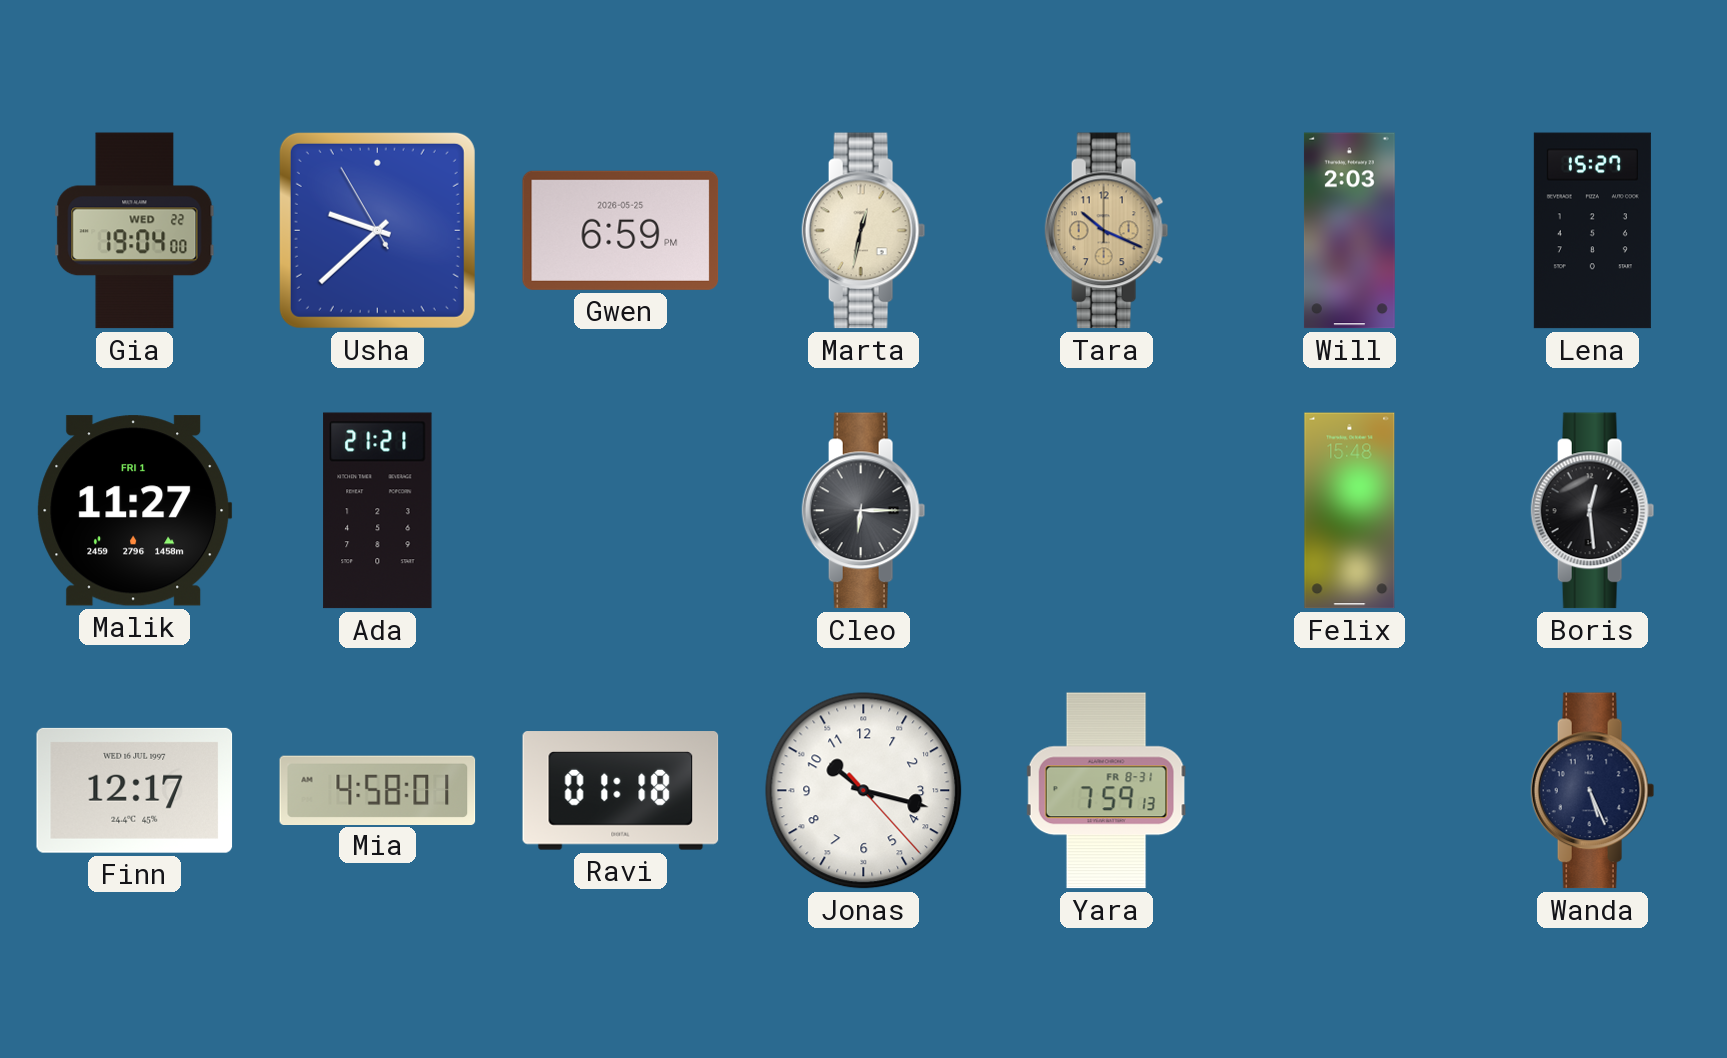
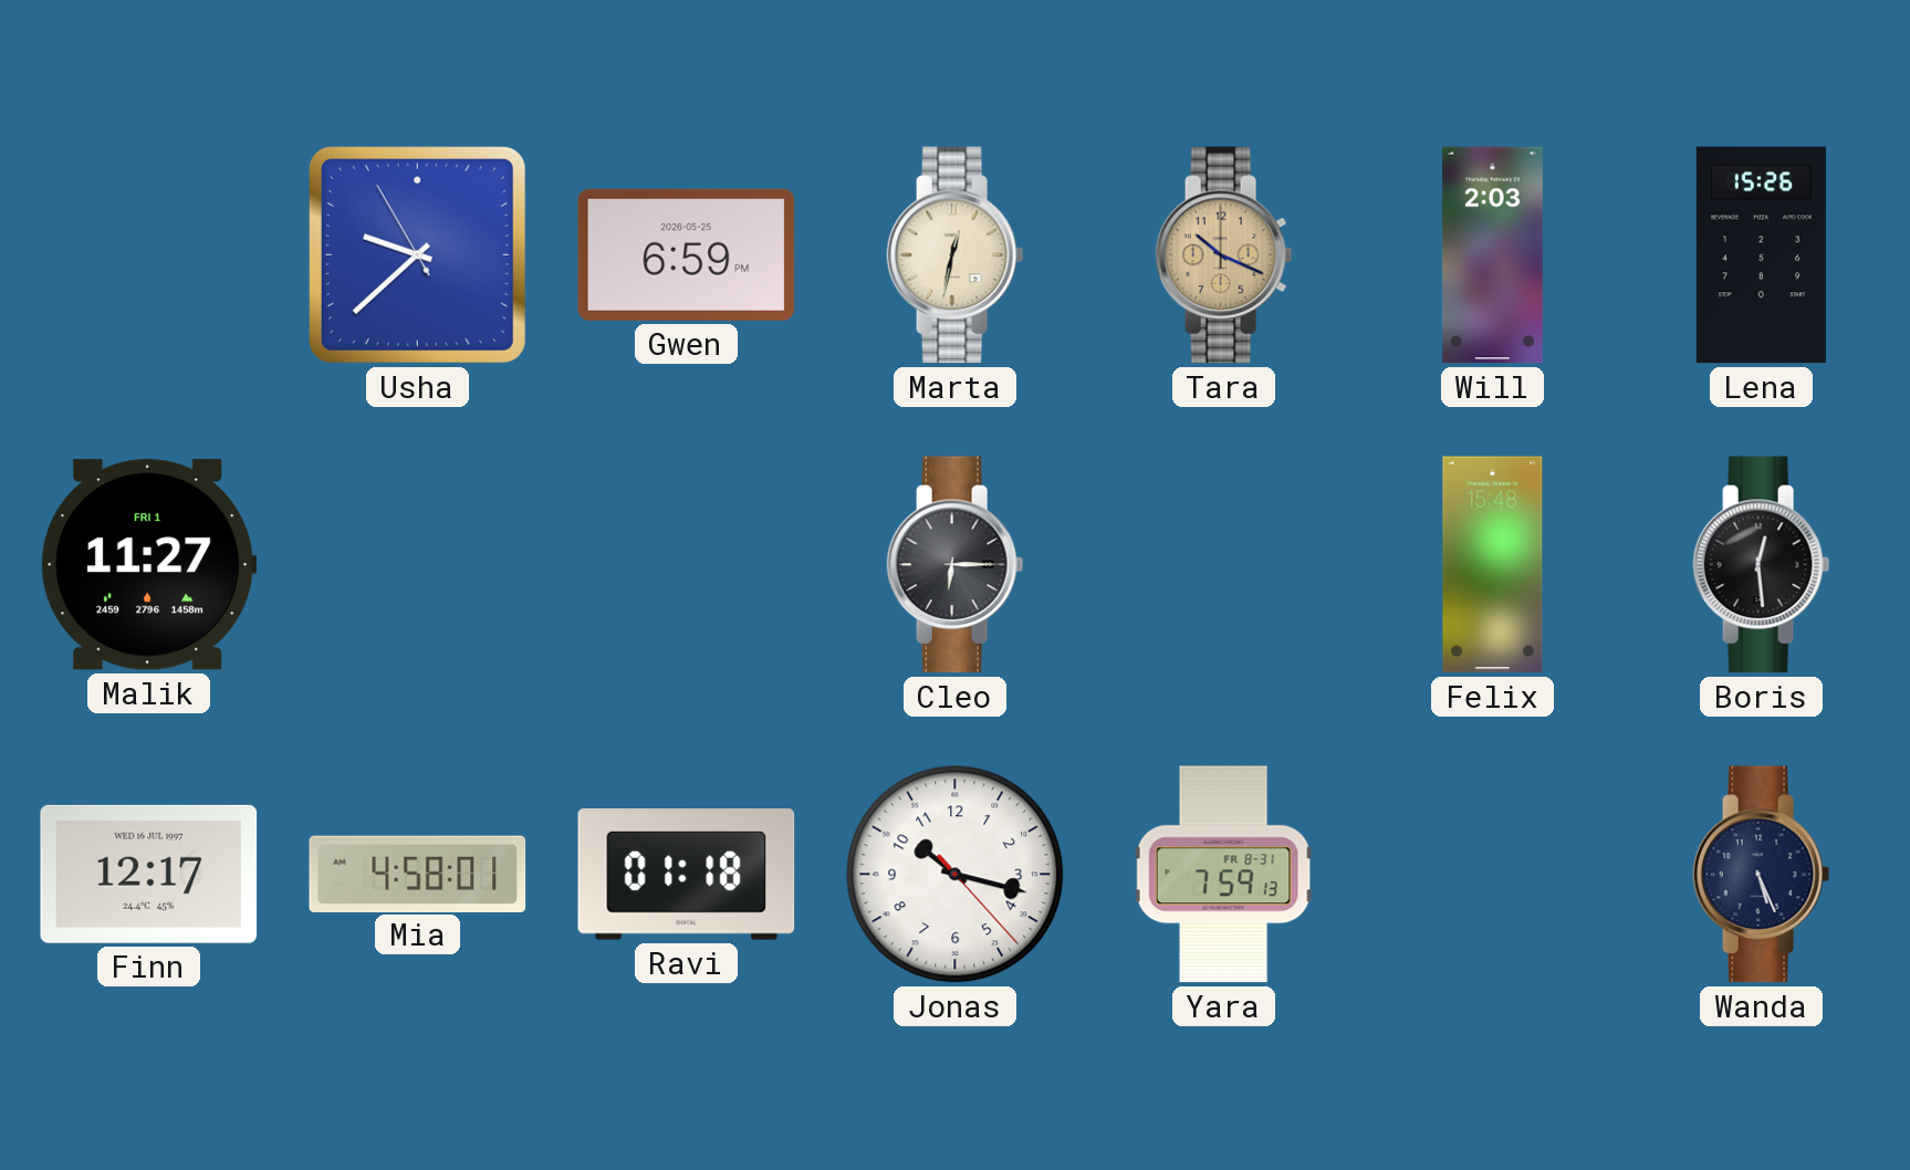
Gia: 19:04 -> none (135, 231)
Lena: 15:27 -> 15:26 (1761, 255)
Ada: 21:21 -> none (378, 511)
